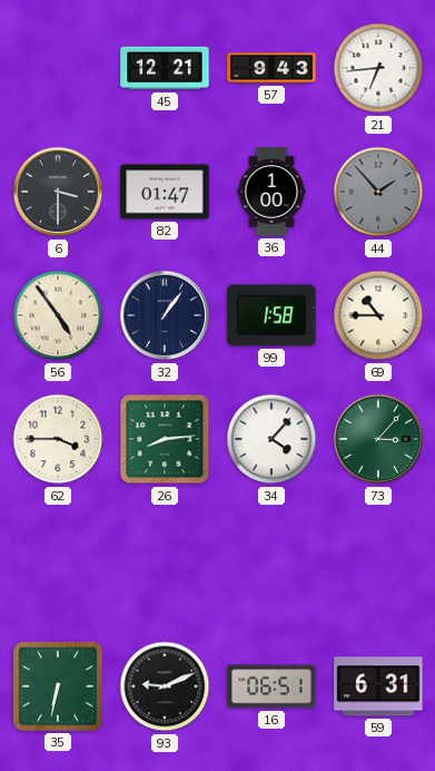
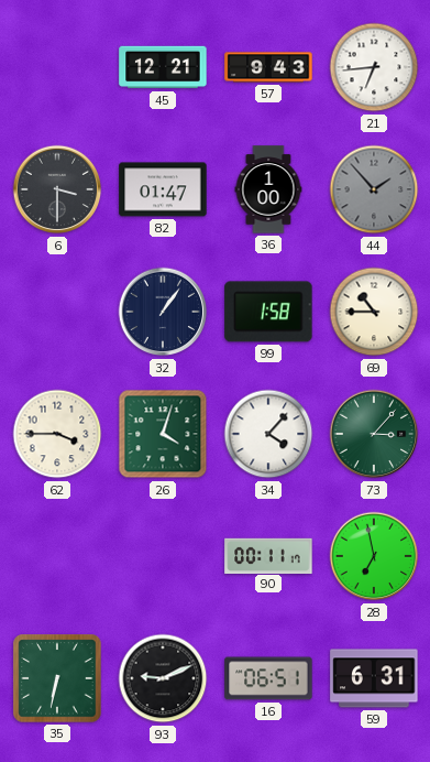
56: 4:54 -> none (58, 315)
26: 8:14 -> 4:03 (163, 434)
90: none -> 00:11 (268, 555)
28: none -> 6:58 (374, 556)
